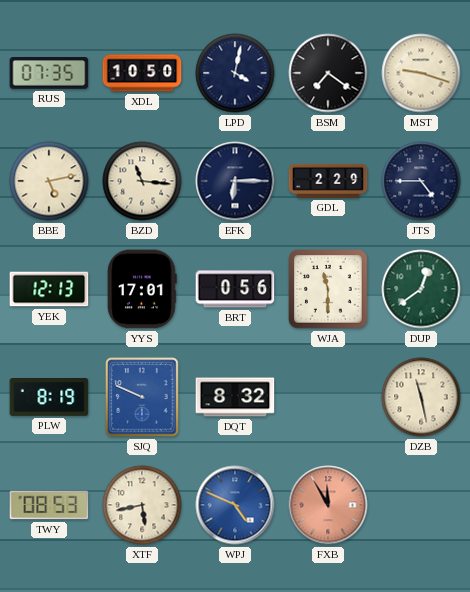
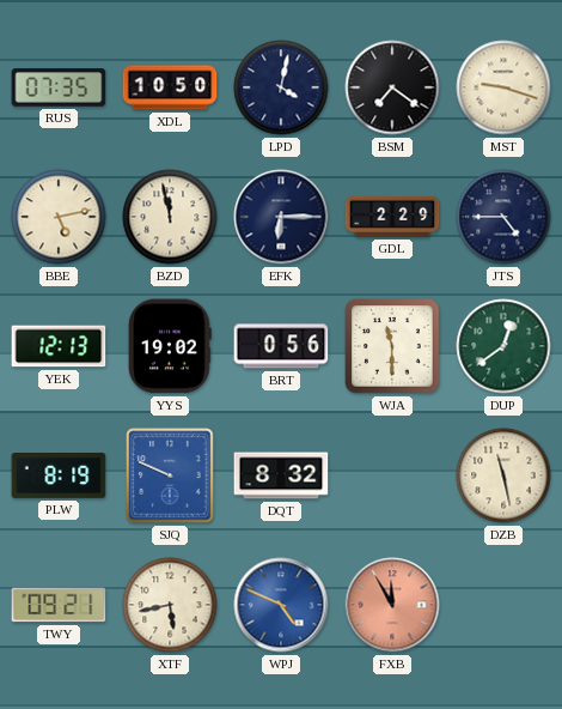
BZD: 11:16 -> 11:58 (170, 217)
YYS: 17:01 -> 19:02 (170, 346)
TWY: 08:53 -> 09:21 (59, 605)
